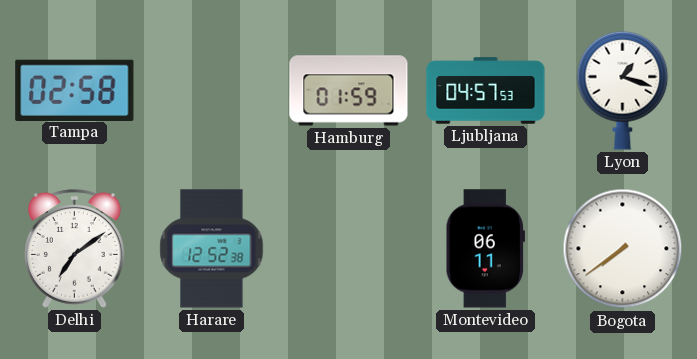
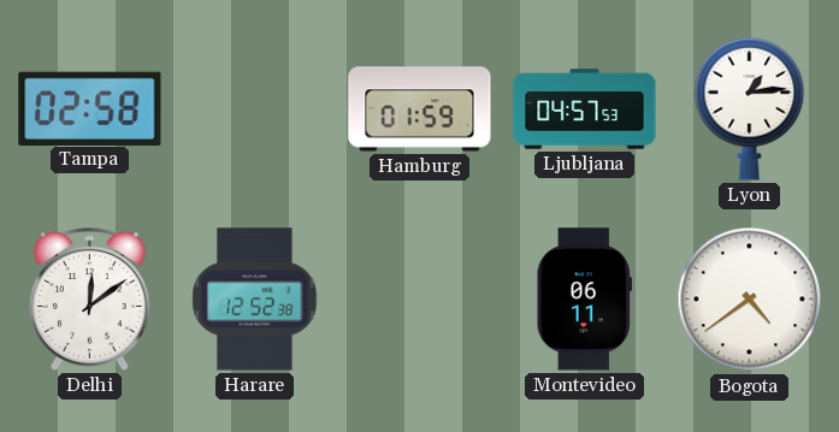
Lyon: 1:18 -> 1:14 (750, 108)
Delhi: 7:09 -> 12:09 (90, 300)
Bogota: 7:39 -> 4:39 (750, 300)
